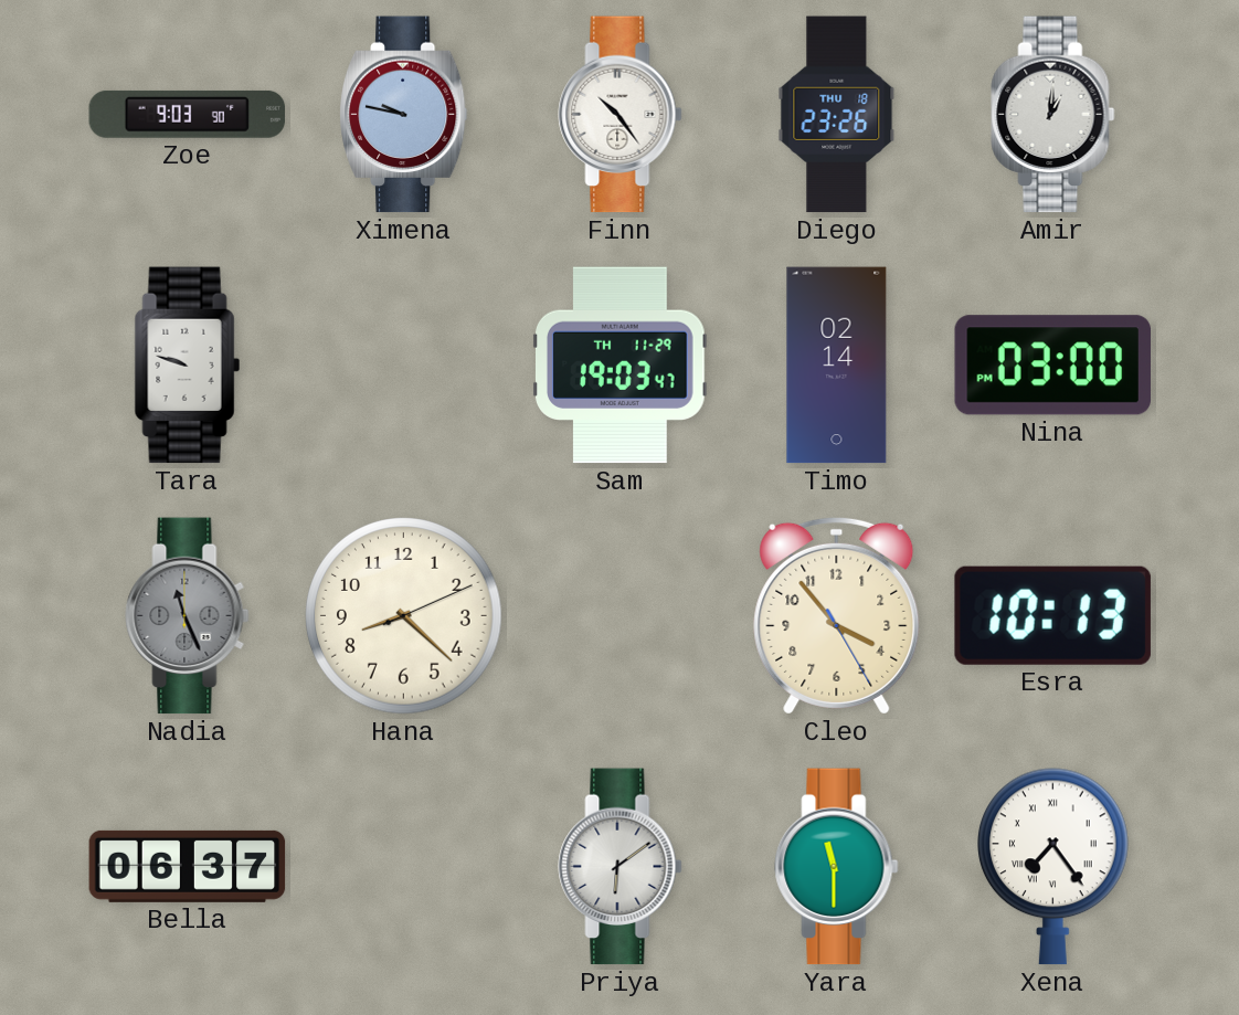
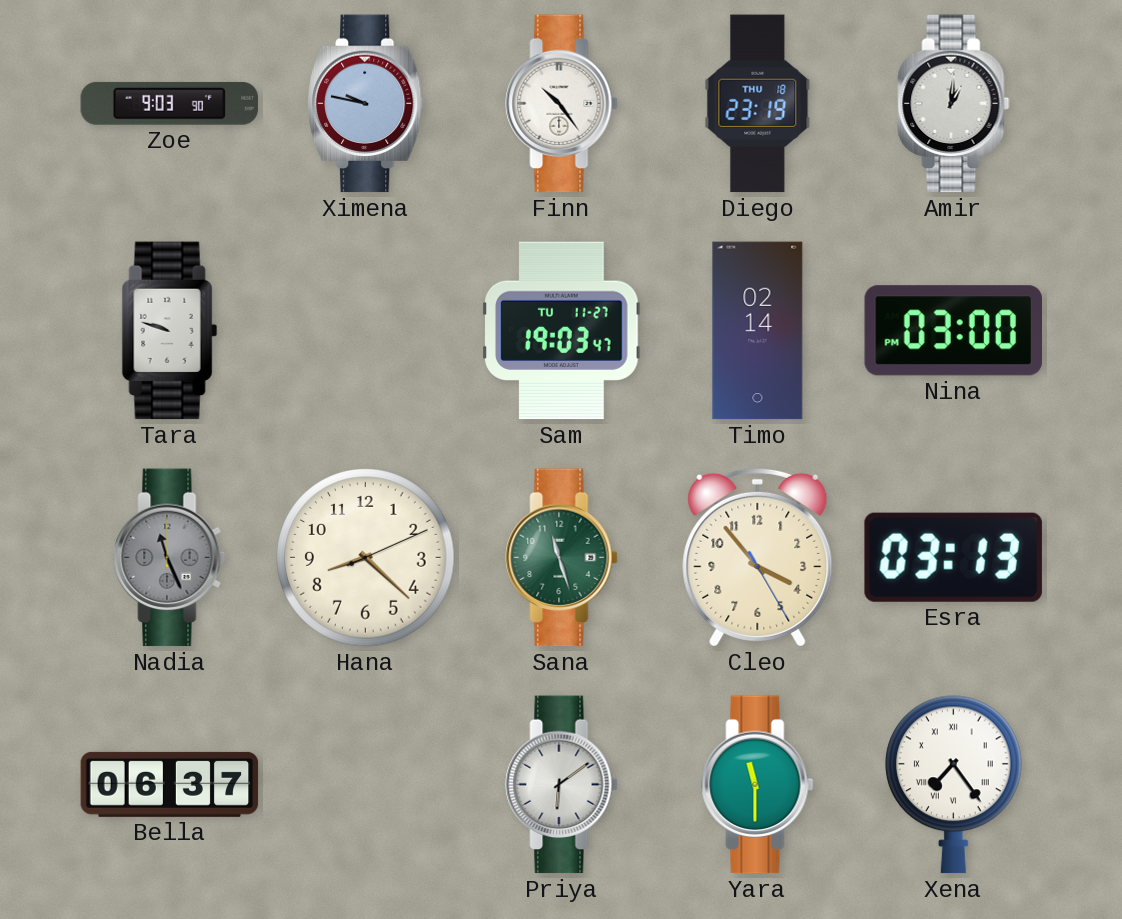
Diego: 23:26 -> 23:19 (758, 104)
Sam date: TH 11-29 -> TU 11-27 (562, 331)
Sana: none -> 11:27 (562, 558)
Esra: 10:13 -> 03:13 (953, 557)
